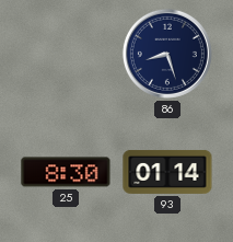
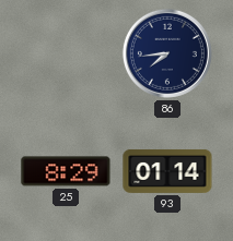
86: 8:27 -> 7:44 (167, 53)
25: 8:30 -> 8:29 (66, 171)
